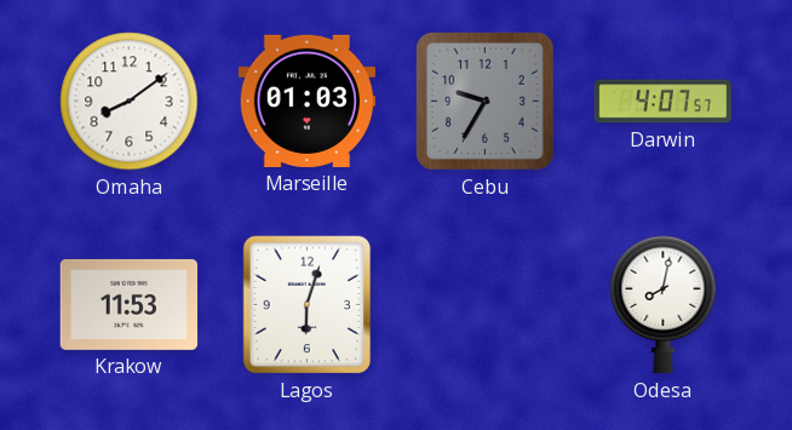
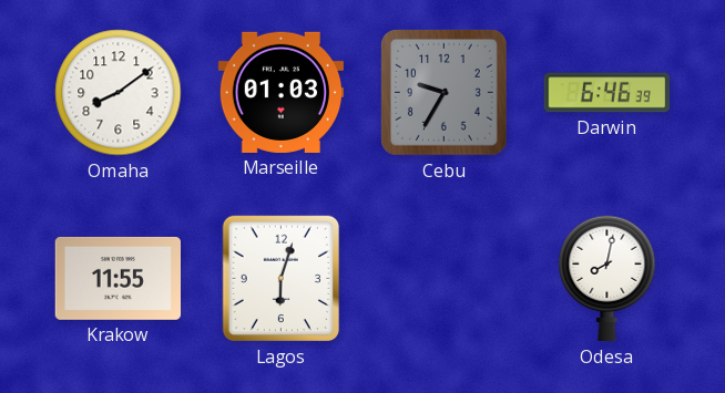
Darwin: 4:07 -> 6:46 (607, 93)
Krakow: 11:53 -> 11:55 (118, 278)
